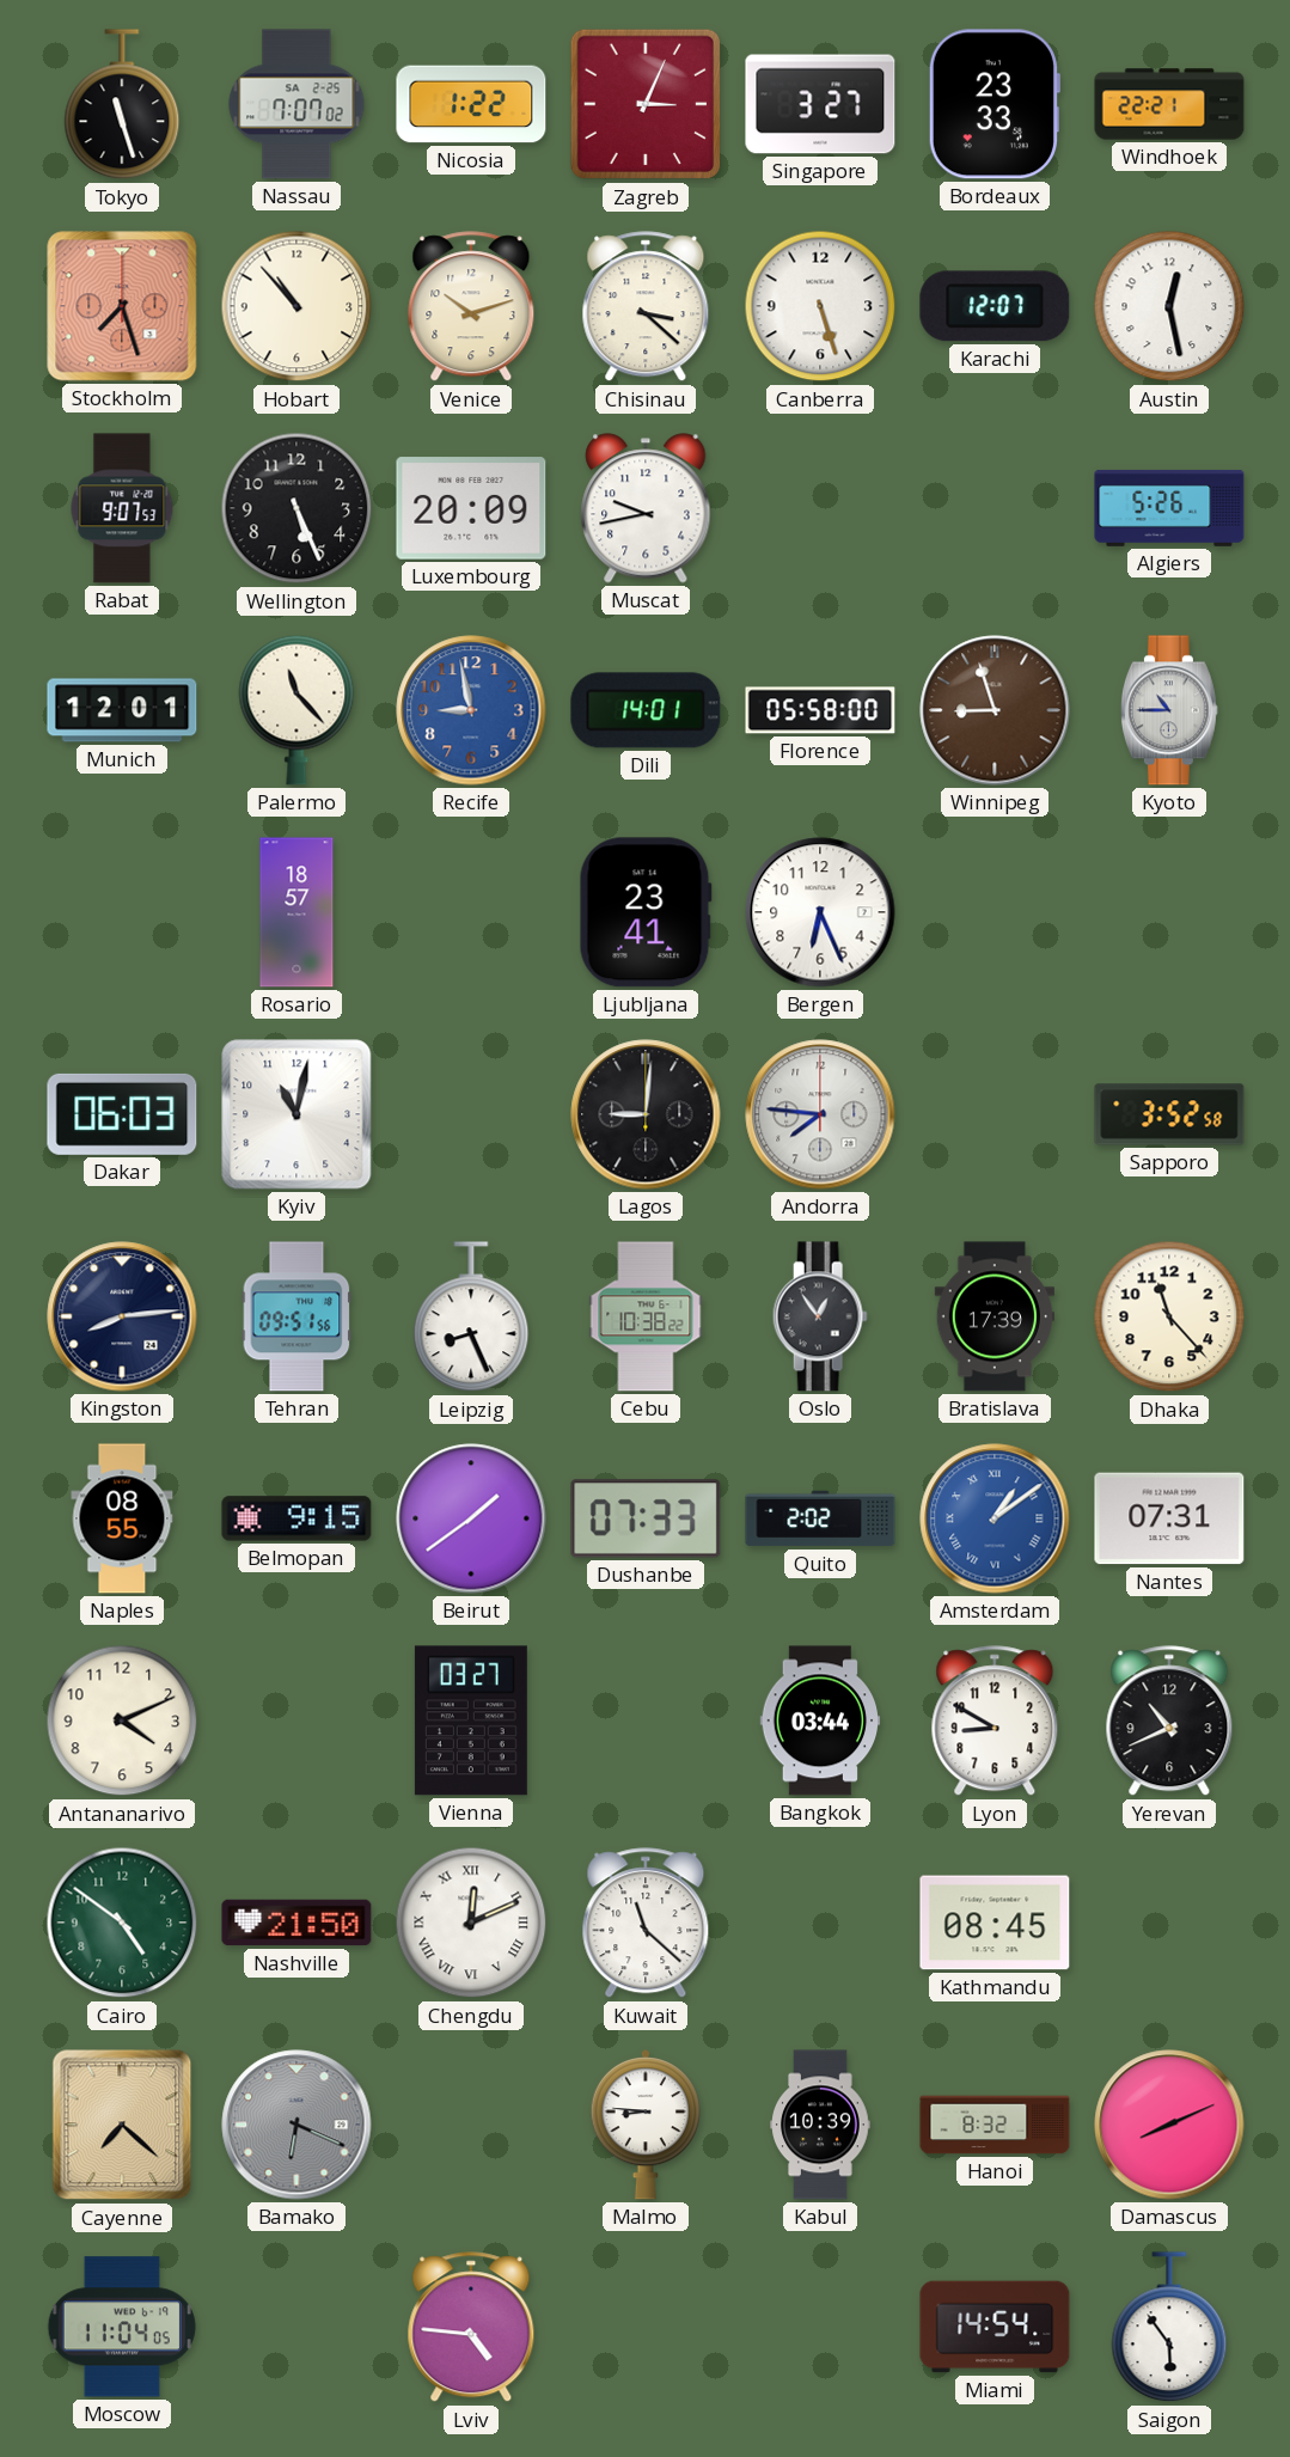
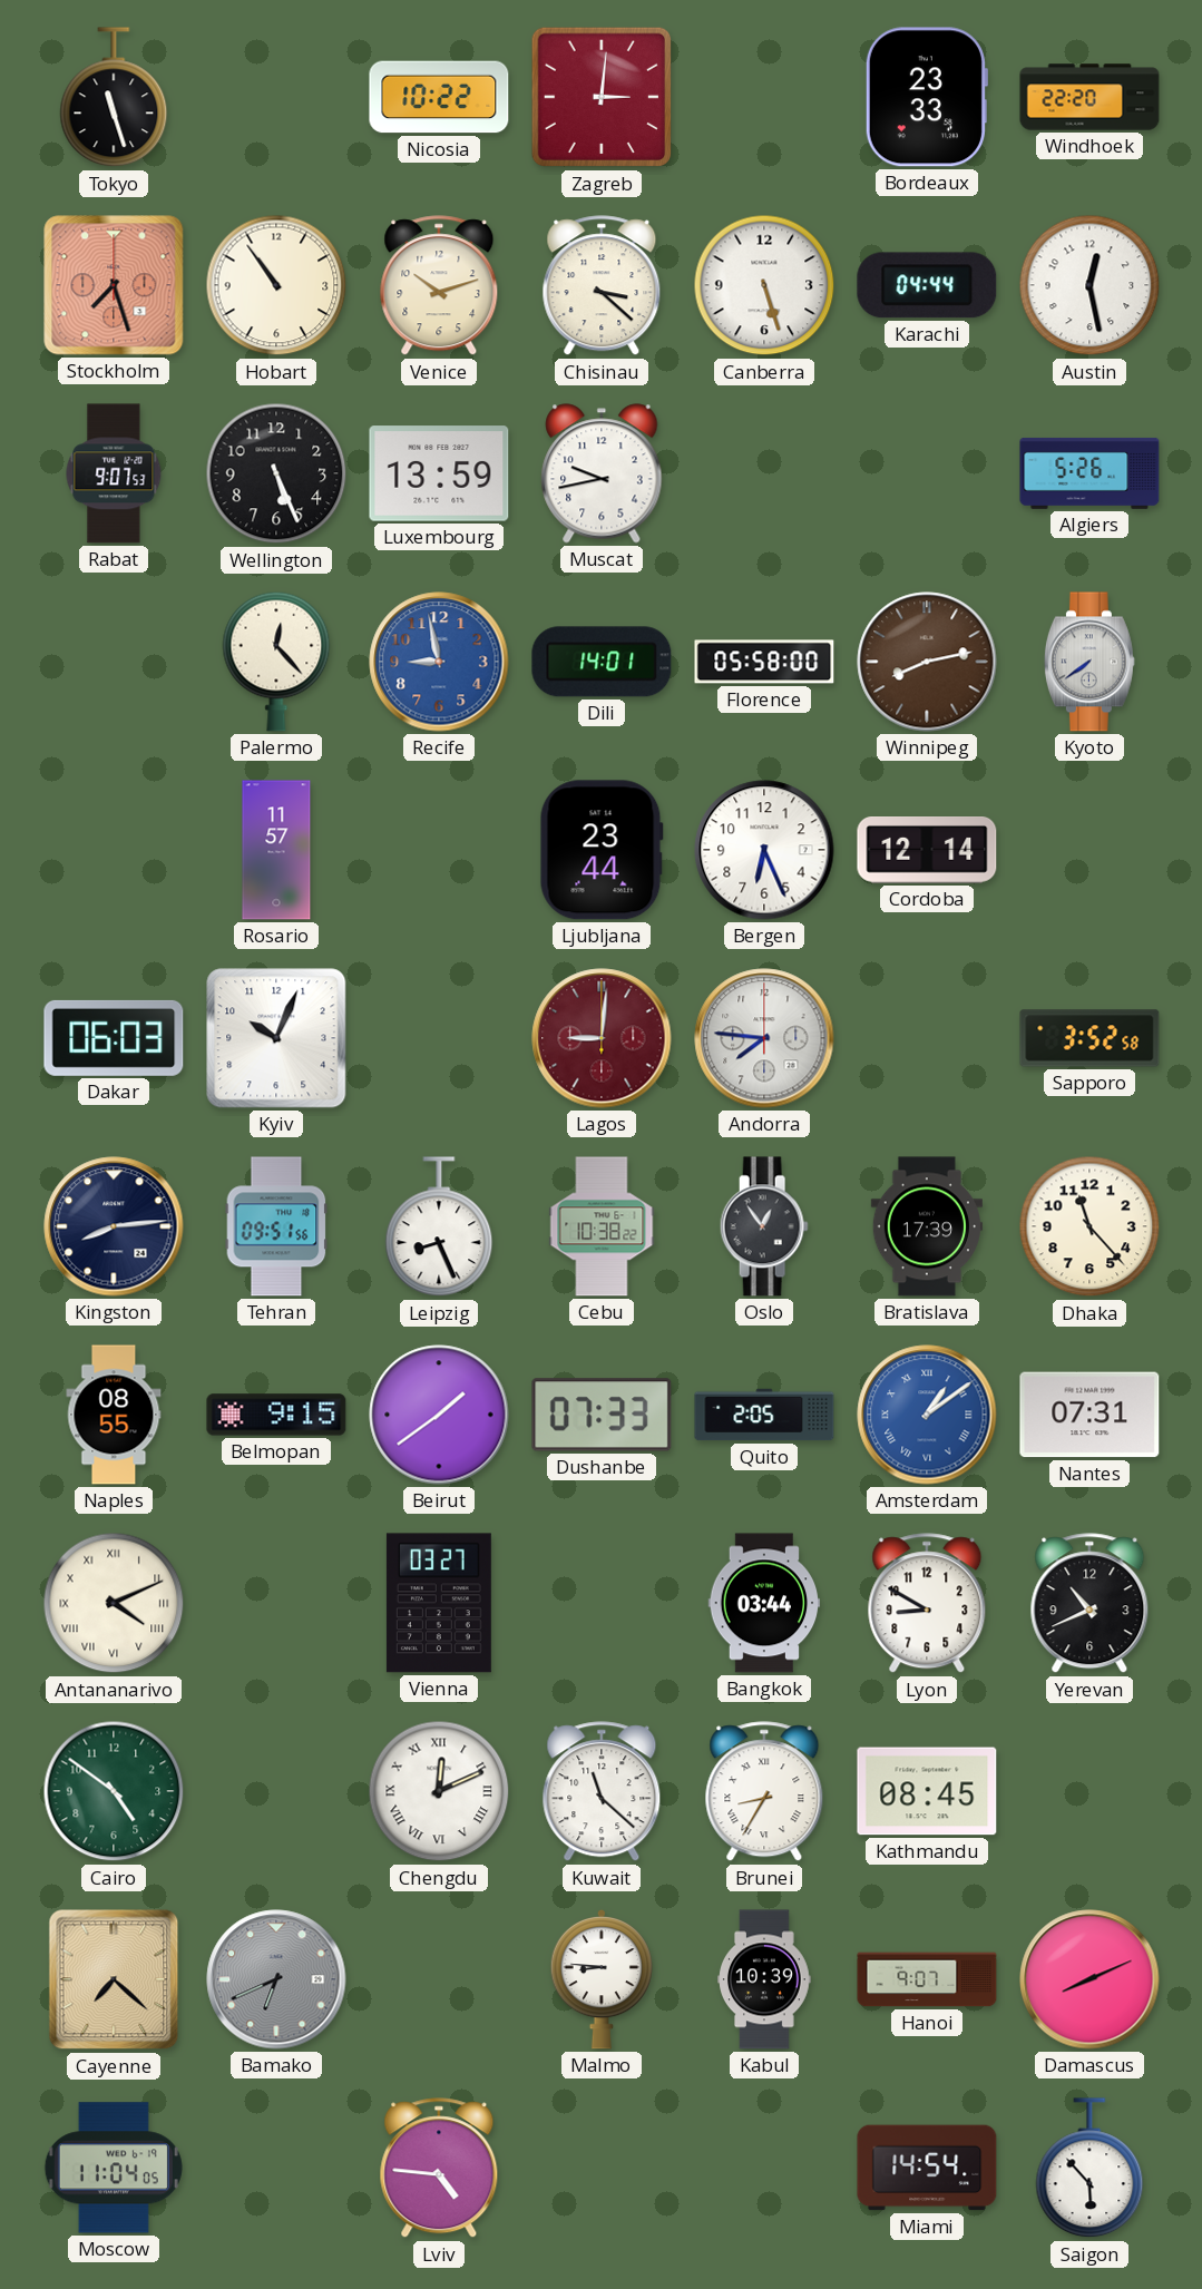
Nassau: 7:07 -> none (296, 104)
Nicosia: 1:22 -> 10:22 (439, 97)
Zagreb: 3:04 -> 3:01 (602, 97)
Singapore: 3:27 -> none (820, 104)
Windhoek: 22:21 -> 22:20 (1089, 97)
Hobart: 10:53 -> 10:54 (276, 285)
Karachi: 12:07 -> 04:44 (927, 285)
Luxembourg: 20:09 -> 13:59 (439, 473)
Munich: 12:01 -> none (122, 710)
Palermo: 11:23 -> 12:23 (276, 662)
Winnipeg: 8:57 -> 8:13 (927, 662)
Kyoto: 10:45 -> 7:39 (1089, 662)
Rosario: 18:57 -> 11:57 (276, 850)
Ljubljana: 23:41 -> 23:44 (602, 850)
Cordoba: none -> 12:14 (927, 851)
Kyiv: 11:02 -> 10:04 (276, 1038)
Lagos dial: black -> burgundy (602, 1038)
Quito: 2:02 -> 2:05 (764, 1415)
Antananarivo numerals: Arabic -> Roman (114, 1603)
Nashville: 21:50 -> none (296, 1923)
Brunei: none -> 8:35 (764, 1792)
Bamako: 6:19 -> 6:41 (276, 1979)
Hanoi: 8:32 -> 9:07 (927, 1979)
Saigon: 5:54 -> 5:53 (1089, 2169)
